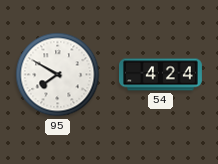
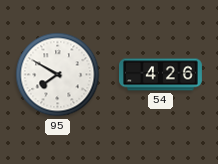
54: 4:24 -> 4:26 (161, 75)
